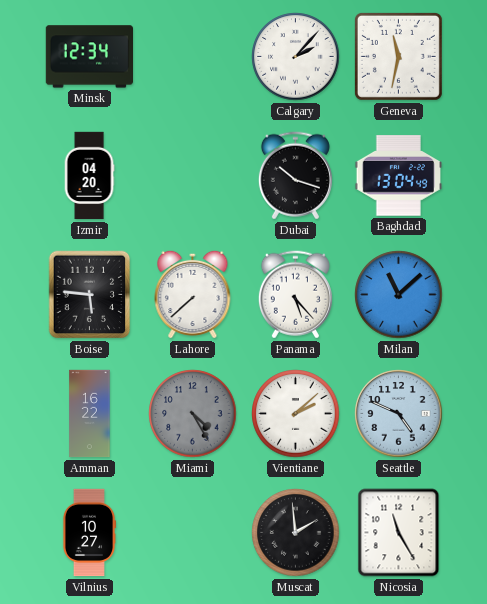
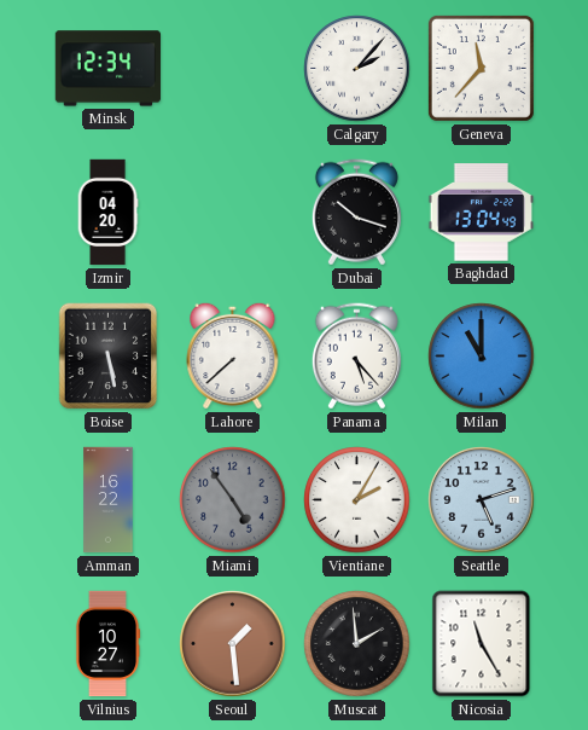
Geneva: 11:32 -> 11:37 (481, 68)
Boise: 5:46 -> 5:28 (109, 357)
Milan: 11:08 -> 11:00 (482, 357)
Miami: 4:25 -> 4:54 (233, 500)
Vientiane: 2:08 -> 2:05 (357, 500)
Seattle: 4:49 -> 5:12 (482, 500)
Seoul: none -> 1:29 (233, 644)
